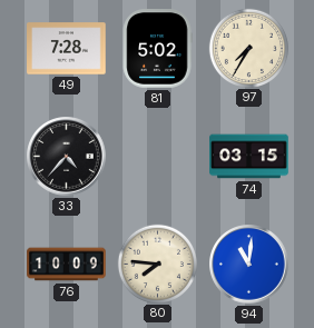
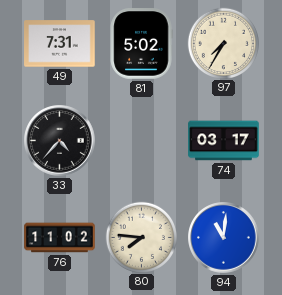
49: 7:28 -> 7:31 (60, 44)
74: 03:15 -> 03:17 (224, 141)
76: 10:09 -> 11:02 (60, 238)
